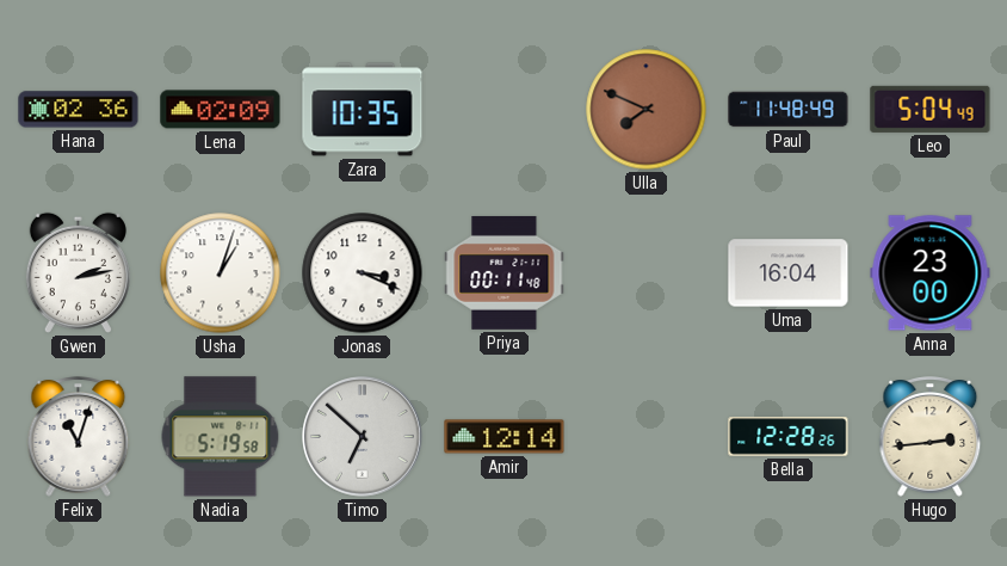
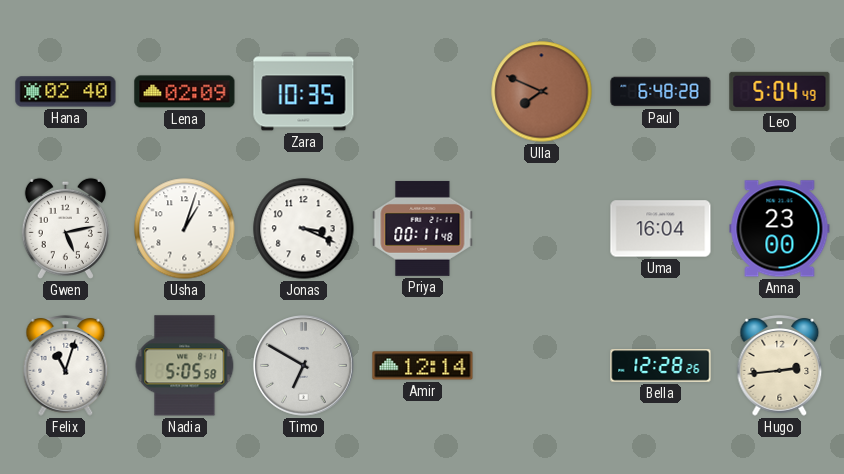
Hana: 02:36 -> 02:40 (66, 92)
Paul: 11:48 -> 6:48 (661, 92)
Gwen: 2:13 -> 5:13 (65, 228)
Nadia: 5:19 -> 5:05 (185, 366)
Timo: 6:52 -> 6:50 (304, 366)
